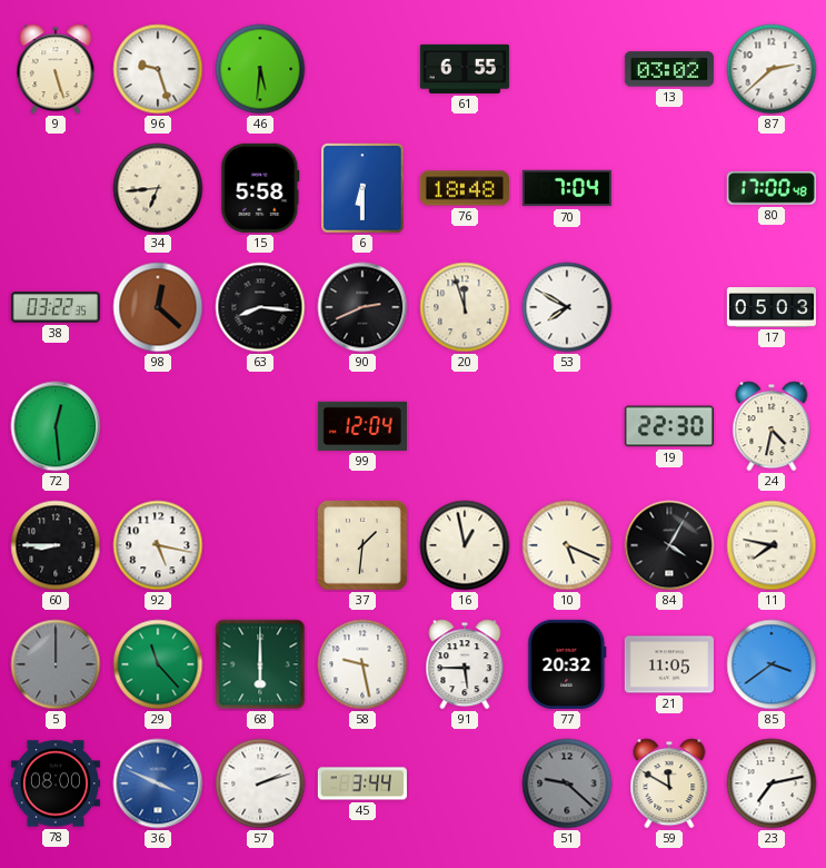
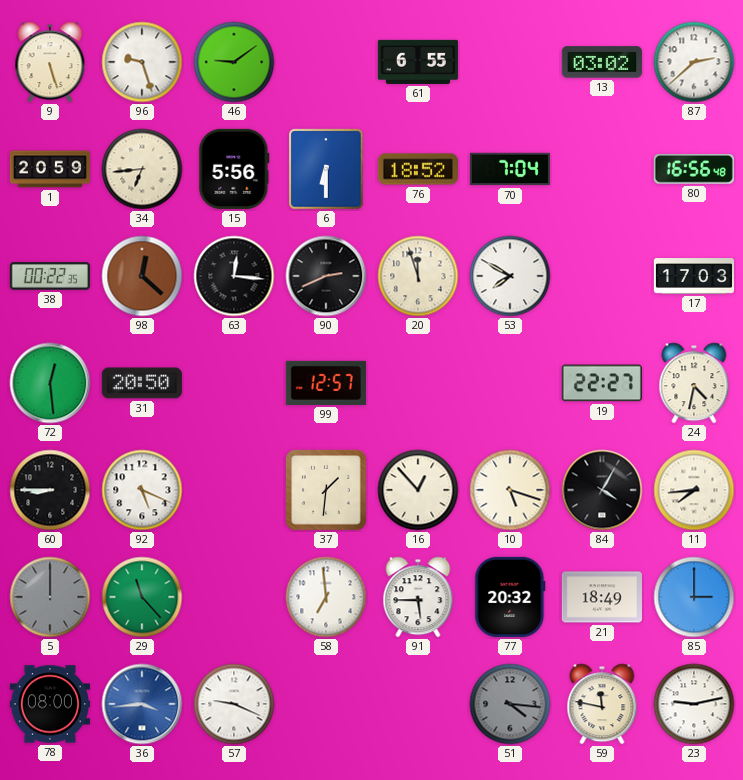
46: 5:31 -> 9:09 (234, 62)
1: none -> 20:59 (50, 169)
15: 5:58 -> 5:56 (234, 169)
76: 18:48 -> 18:52 (418, 169)
80: 17:00 -> 16:56 (694, 169)
38: 03:22 -> 00:22 (50, 276)
63: 8:16 -> 12:16 (234, 276)
17: 05:03 -> 17:03 (693, 276)
31: none -> 20:50 (142, 383)
99: 12:04 -> 12:57 (326, 383)
19: 22:30 -> 22:27 (602, 383)
92: 5:17 -> 5:19 (142, 490)
16: 12:58 -> 12:53 (418, 490)
10: 5:19 -> 5:18 (510, 490)
11: 7:47 -> 7:44 (694, 490)
68: 6:00 -> none (260, 664)
58: 9:28 -> 6:59 (326, 597)
21: 11:05 -> 18:49 (602, 597)
85: 3:39 -> 3:00 (694, 597)
36: 3:49 -> 3:44 (142, 704)
57: 2:12 -> 9:19 (234, 704)
45: 3:44 -> none (362, 783)
51: 9:22 -> 4:16 (510, 704)
59: 11:50 -> 11:47 (602, 704)
23: 7:13 -> 9:13 (694, 704)
